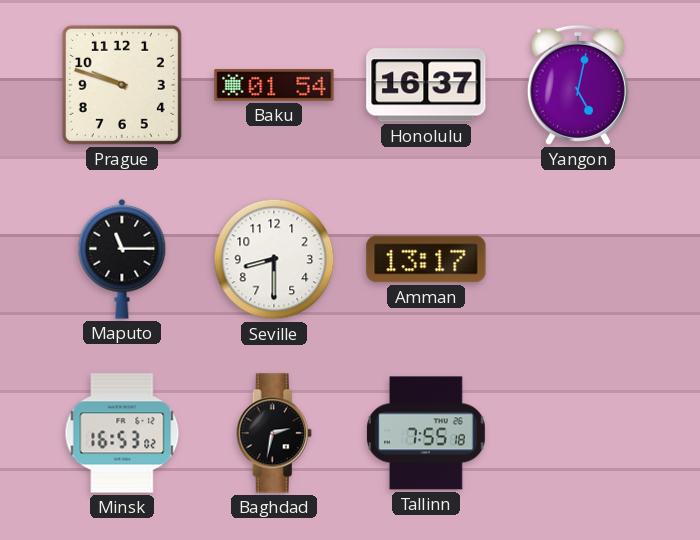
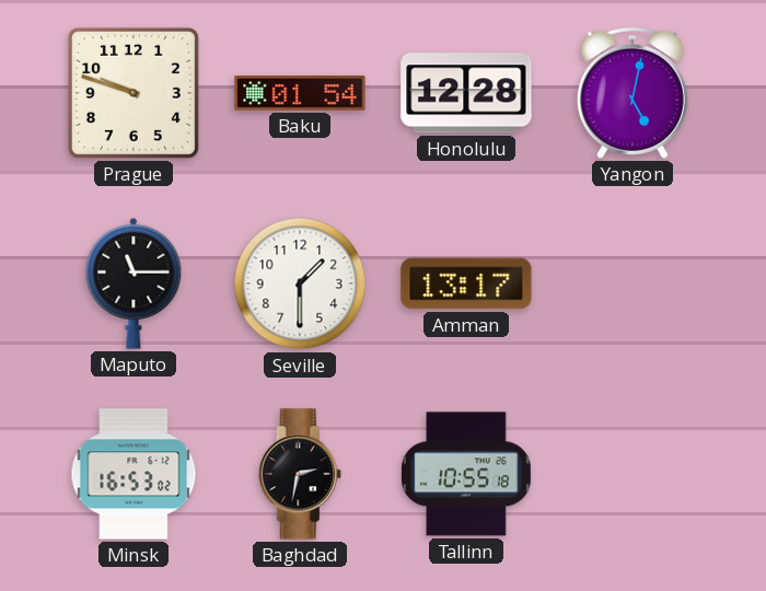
Honolulu: 16:37 -> 12:28 (466, 93)
Seville: 8:30 -> 1:30 (300, 283)
Tallinn: 7:55 -> 10:55 (466, 474)
